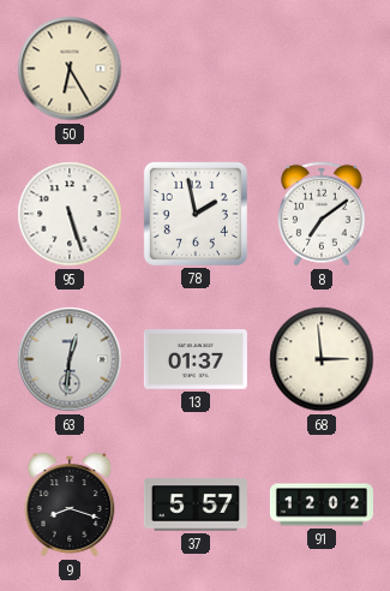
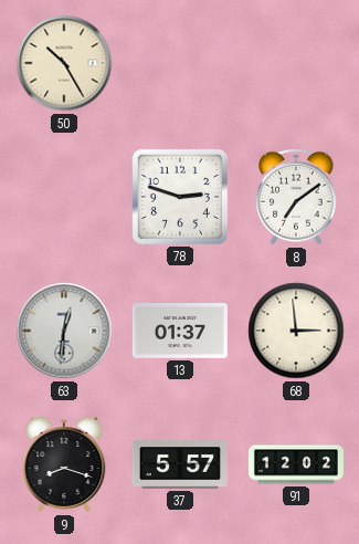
50: 6:25 -> 10:25 (64, 63)
95: 5:27 -> none (70, 214)
78: 1:58 -> 2:48 (180, 197)
